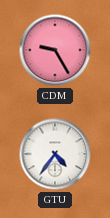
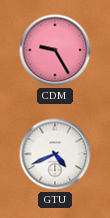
GTU: 4:36 -> 4:41 (55, 154)
